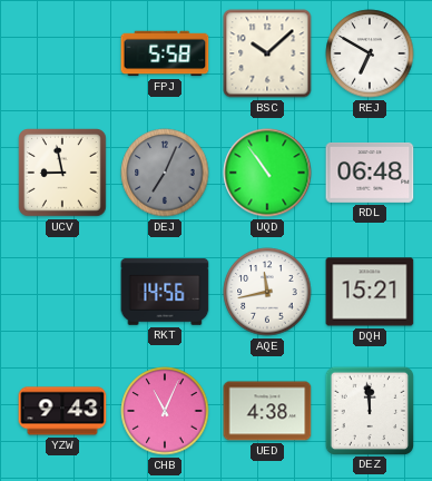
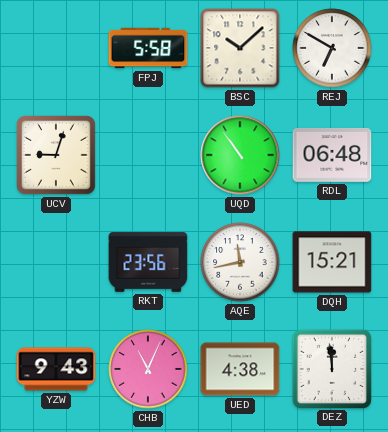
UCV: 8:58 -> 9:03 (57, 156)
DEJ: 7:04 -> none (165, 173)
RKT: 14:56 -> 23:56 (148, 262)
